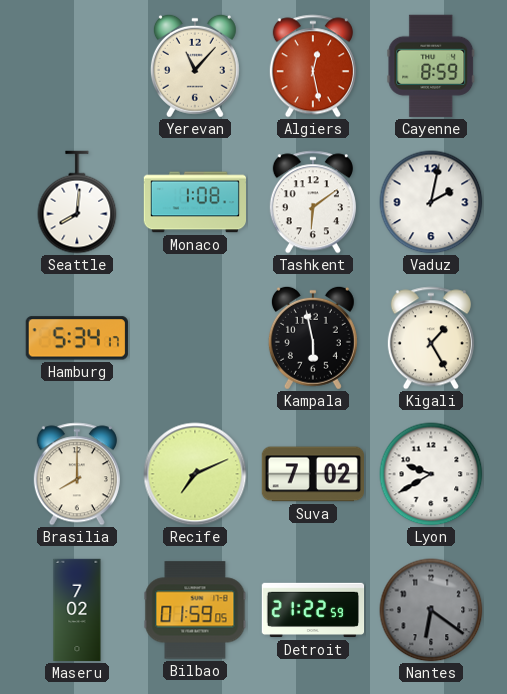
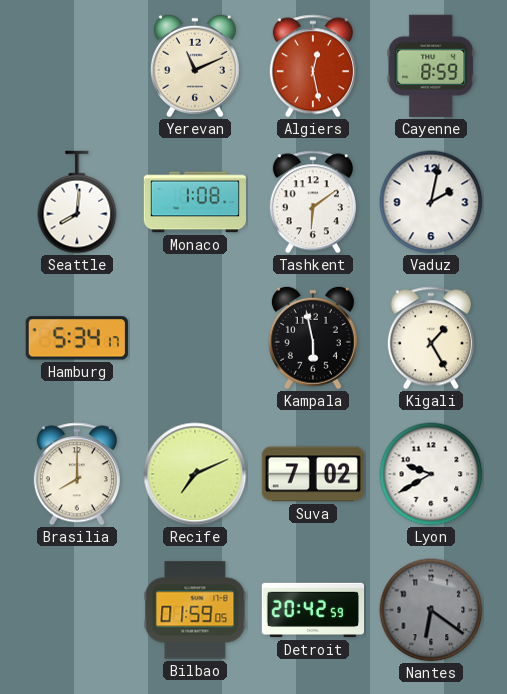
Yerevan: 11:07 -> 11:11 (195, 66)
Maseru: 7:02 -> none (77, 610)
Detroit: 21:22 -> 20:42 (313, 610)
